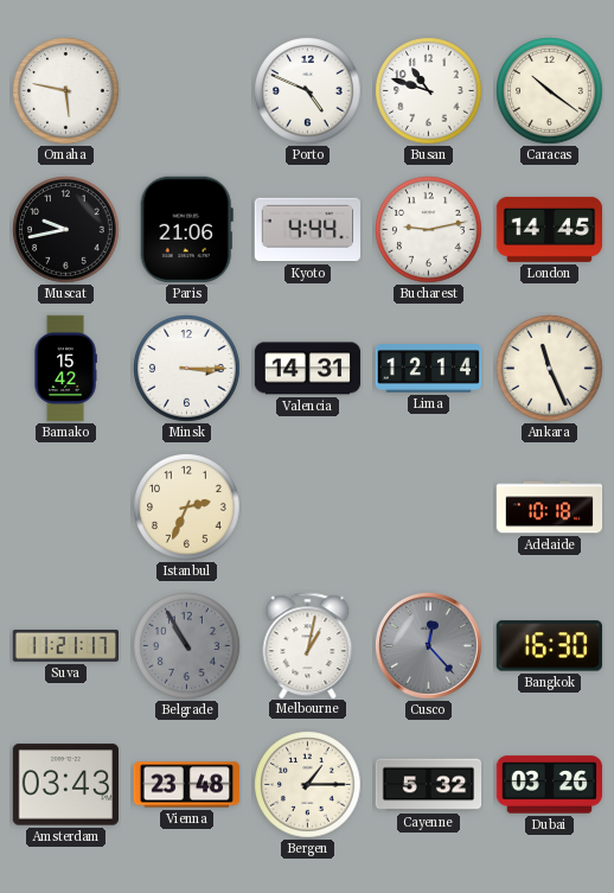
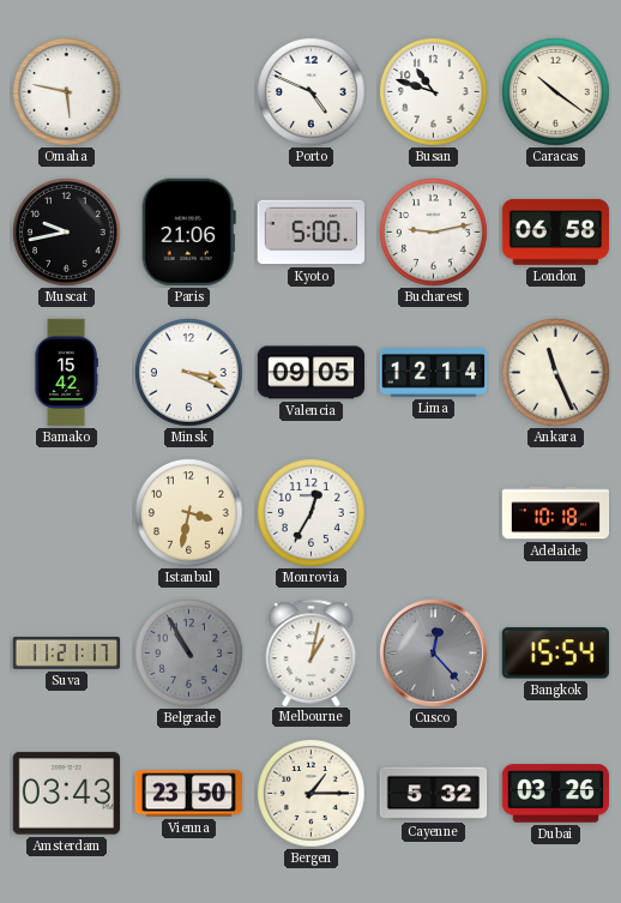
Kyoto: 4:44 -> 5:00 (310, 233)
London: 14:45 -> 06:58 (555, 231)
Minsk: 3:15 -> 3:19 (189, 373)
Valencia: 14:31 -> 09:05 (312, 373)
Istanbul: 2:34 -> 3:32 (189, 513)
Monrovia: none -> 12:35 (312, 513)
Bangkok: 16:30 -> 15:54 (555, 654)
Vienna: 23:48 -> 23:50 (189, 794)
